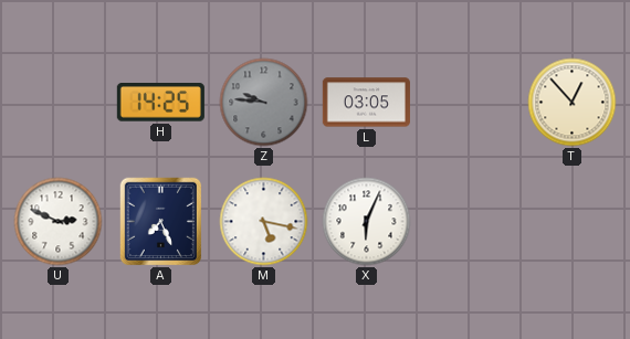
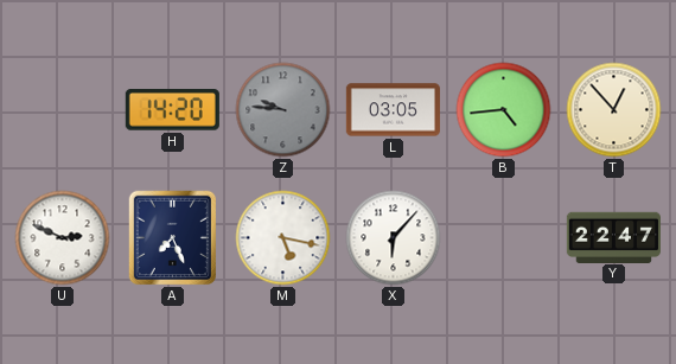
H: 14:25 -> 14:20 (172, 110)
B: none -> 4:44 (504, 110)
X: 6:04 -> 6:07 (394, 238)
Y: none -> 22:47 (613, 237)
